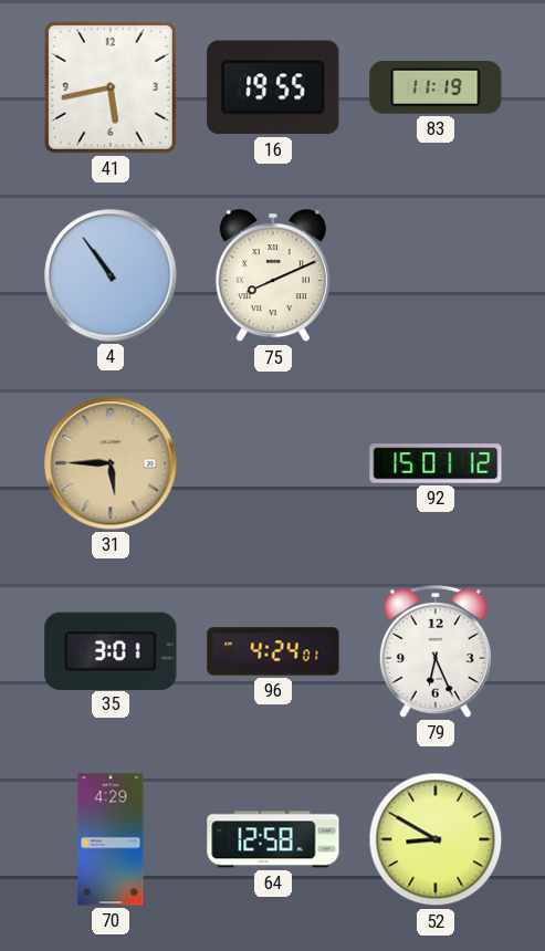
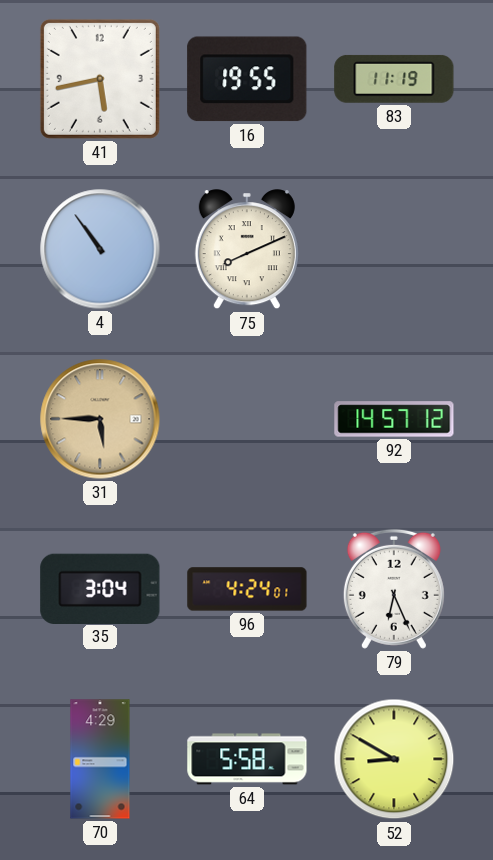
92: 15:01 -> 14:57 (394, 419)
35: 3:01 -> 3:04 (100, 588)
64: 12:58 -> 5:58 (247, 759)
